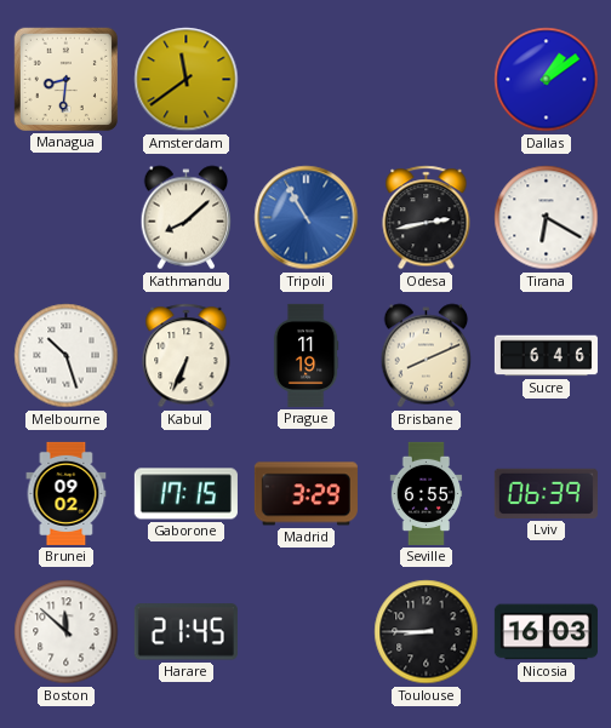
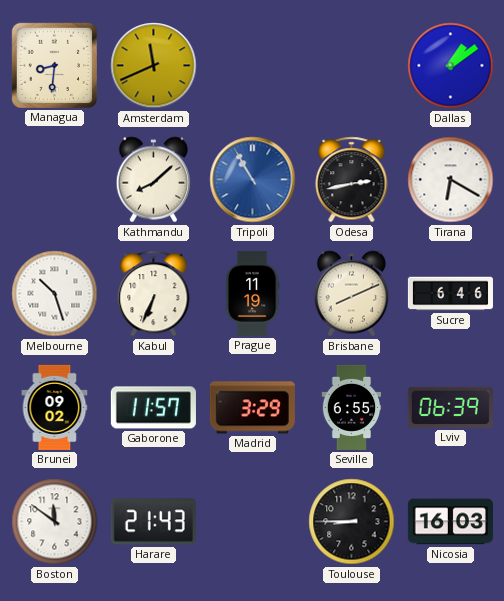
Amsterdam: 11:39 -> 11:41 (154, 66)
Gaborone: 17:15 -> 11:57 (153, 408)
Boston: 11:52 -> 11:51 (55, 522)
Harare: 21:45 -> 21:43 (153, 522)
